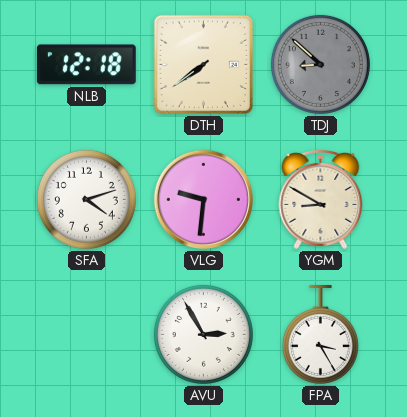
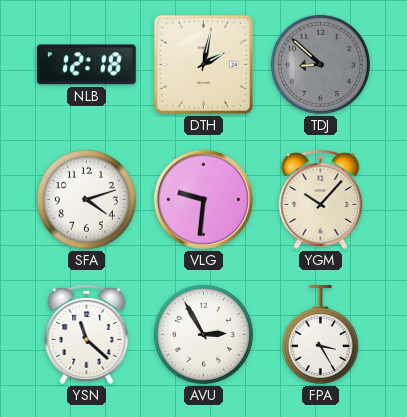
DTH: 7:39 -> 2:02 (203, 64)
YGM: 8:50 -> 10:07 (321, 200)
YSN: none -> 11:22 (87, 335)
